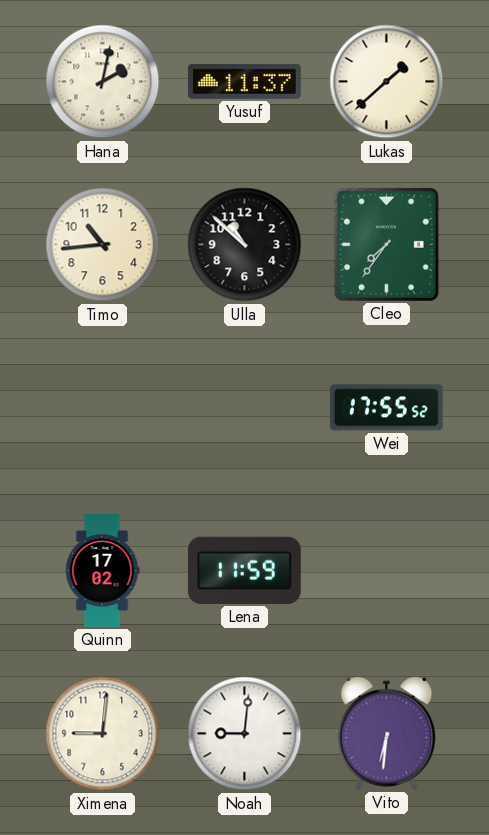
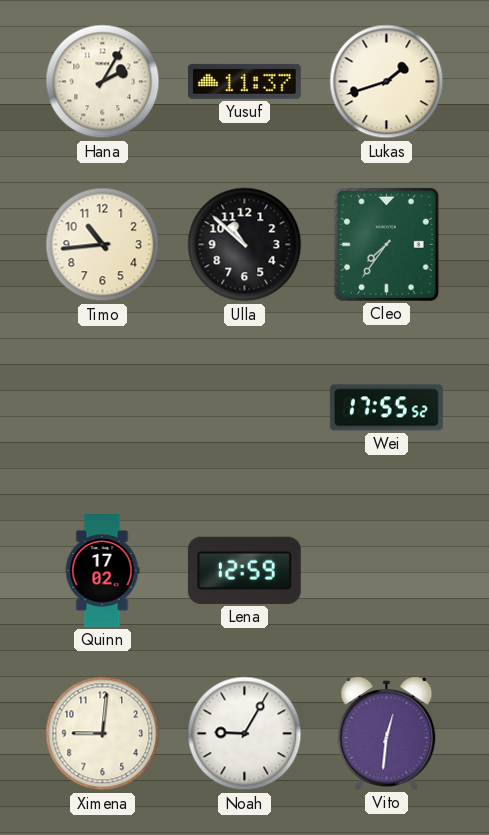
Hana: 2:02 -> 2:05 (103, 82)
Lukas: 1:38 -> 1:42 (387, 82)
Lena: 11:59 -> 12:59 (244, 570)
Noah: 9:01 -> 9:05 (245, 734)
Vito: 6:31 -> 12:31 (387, 733)
